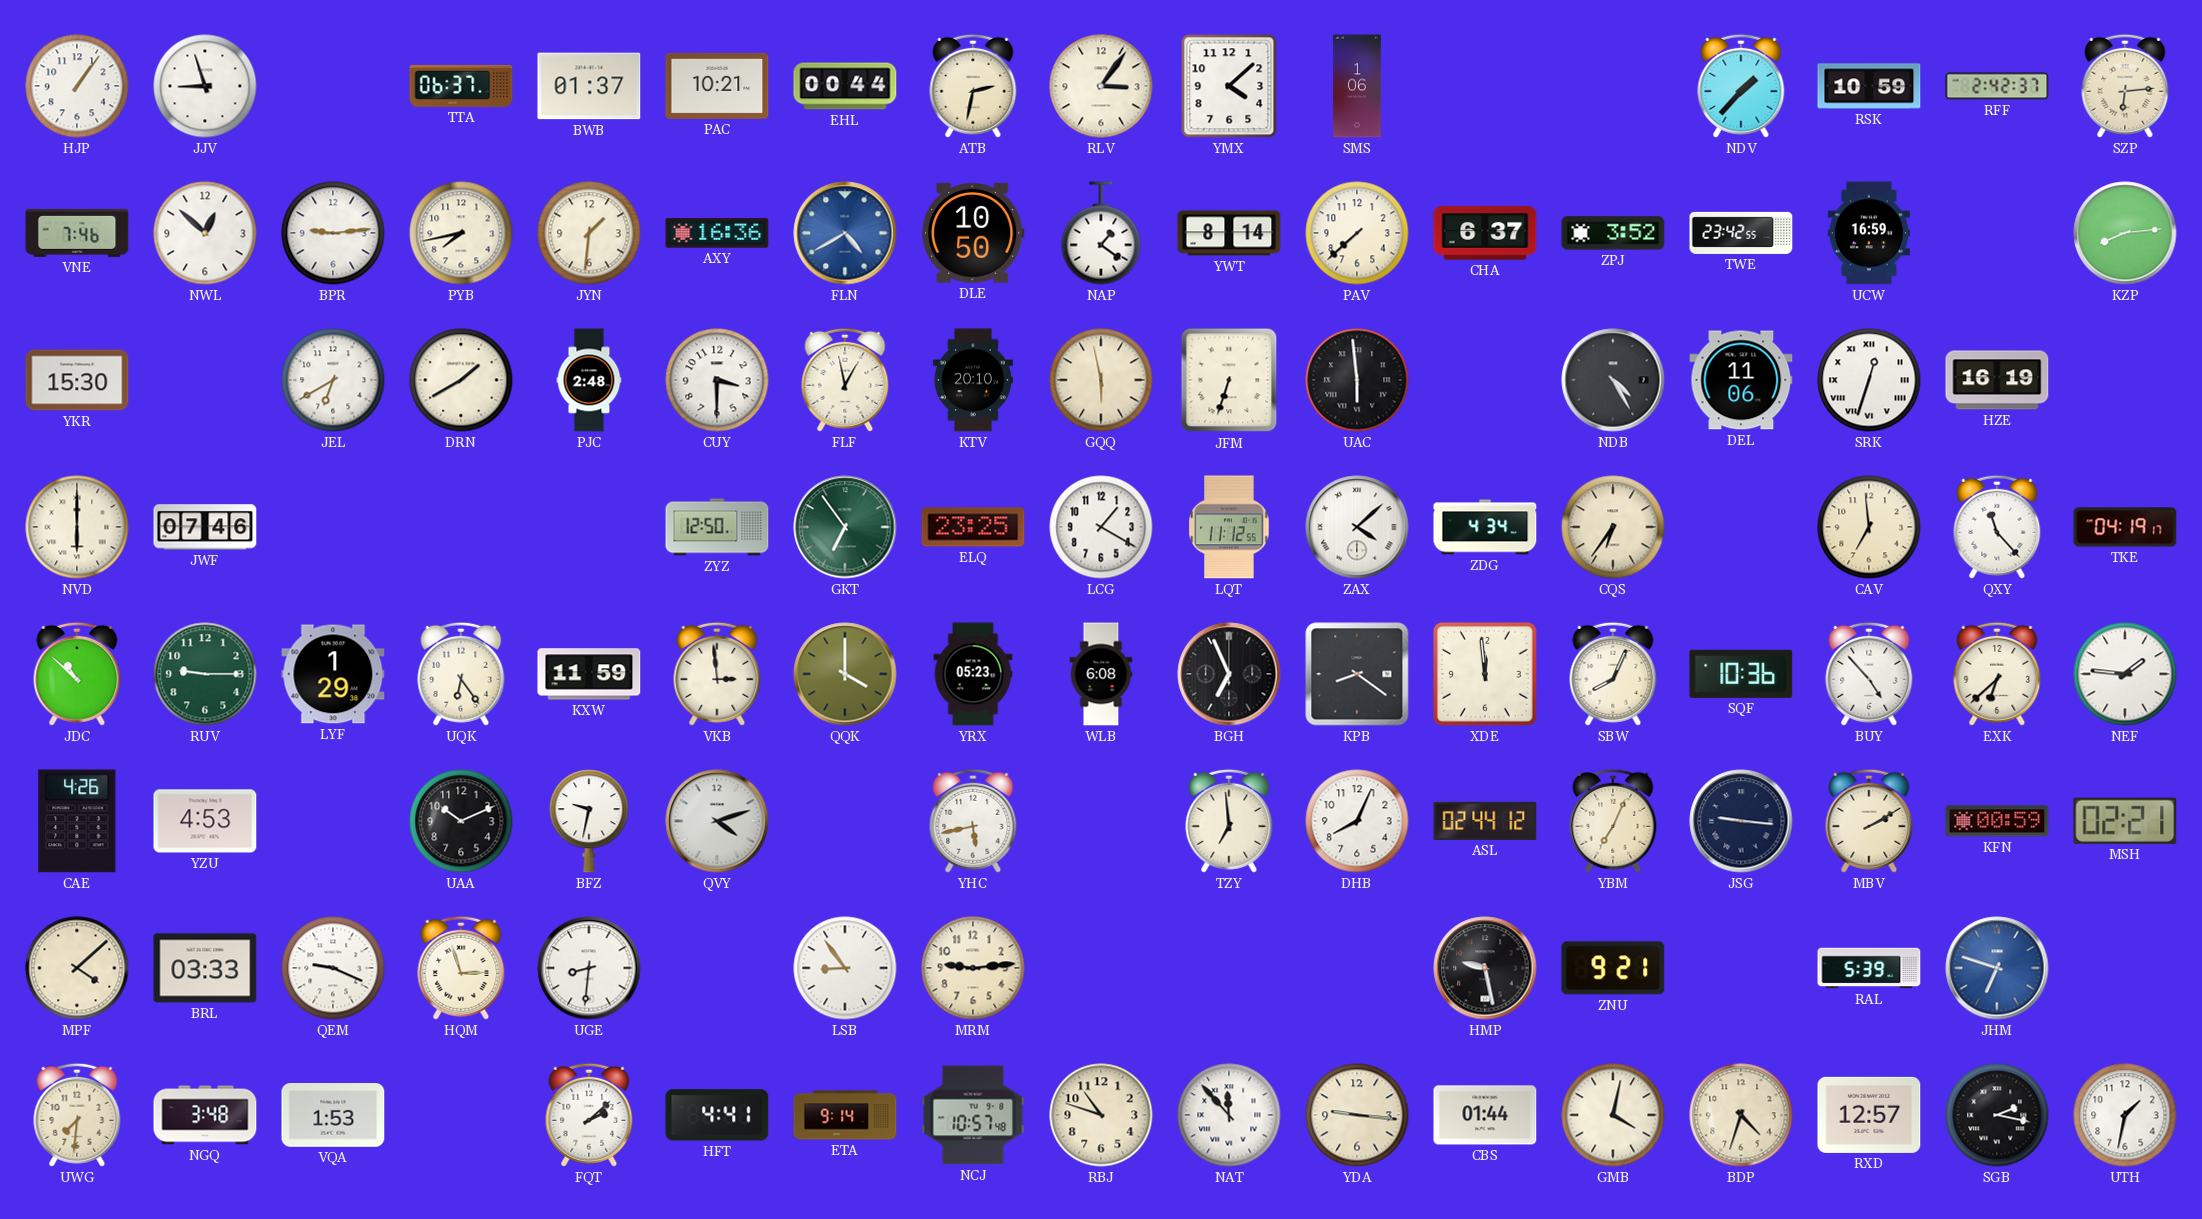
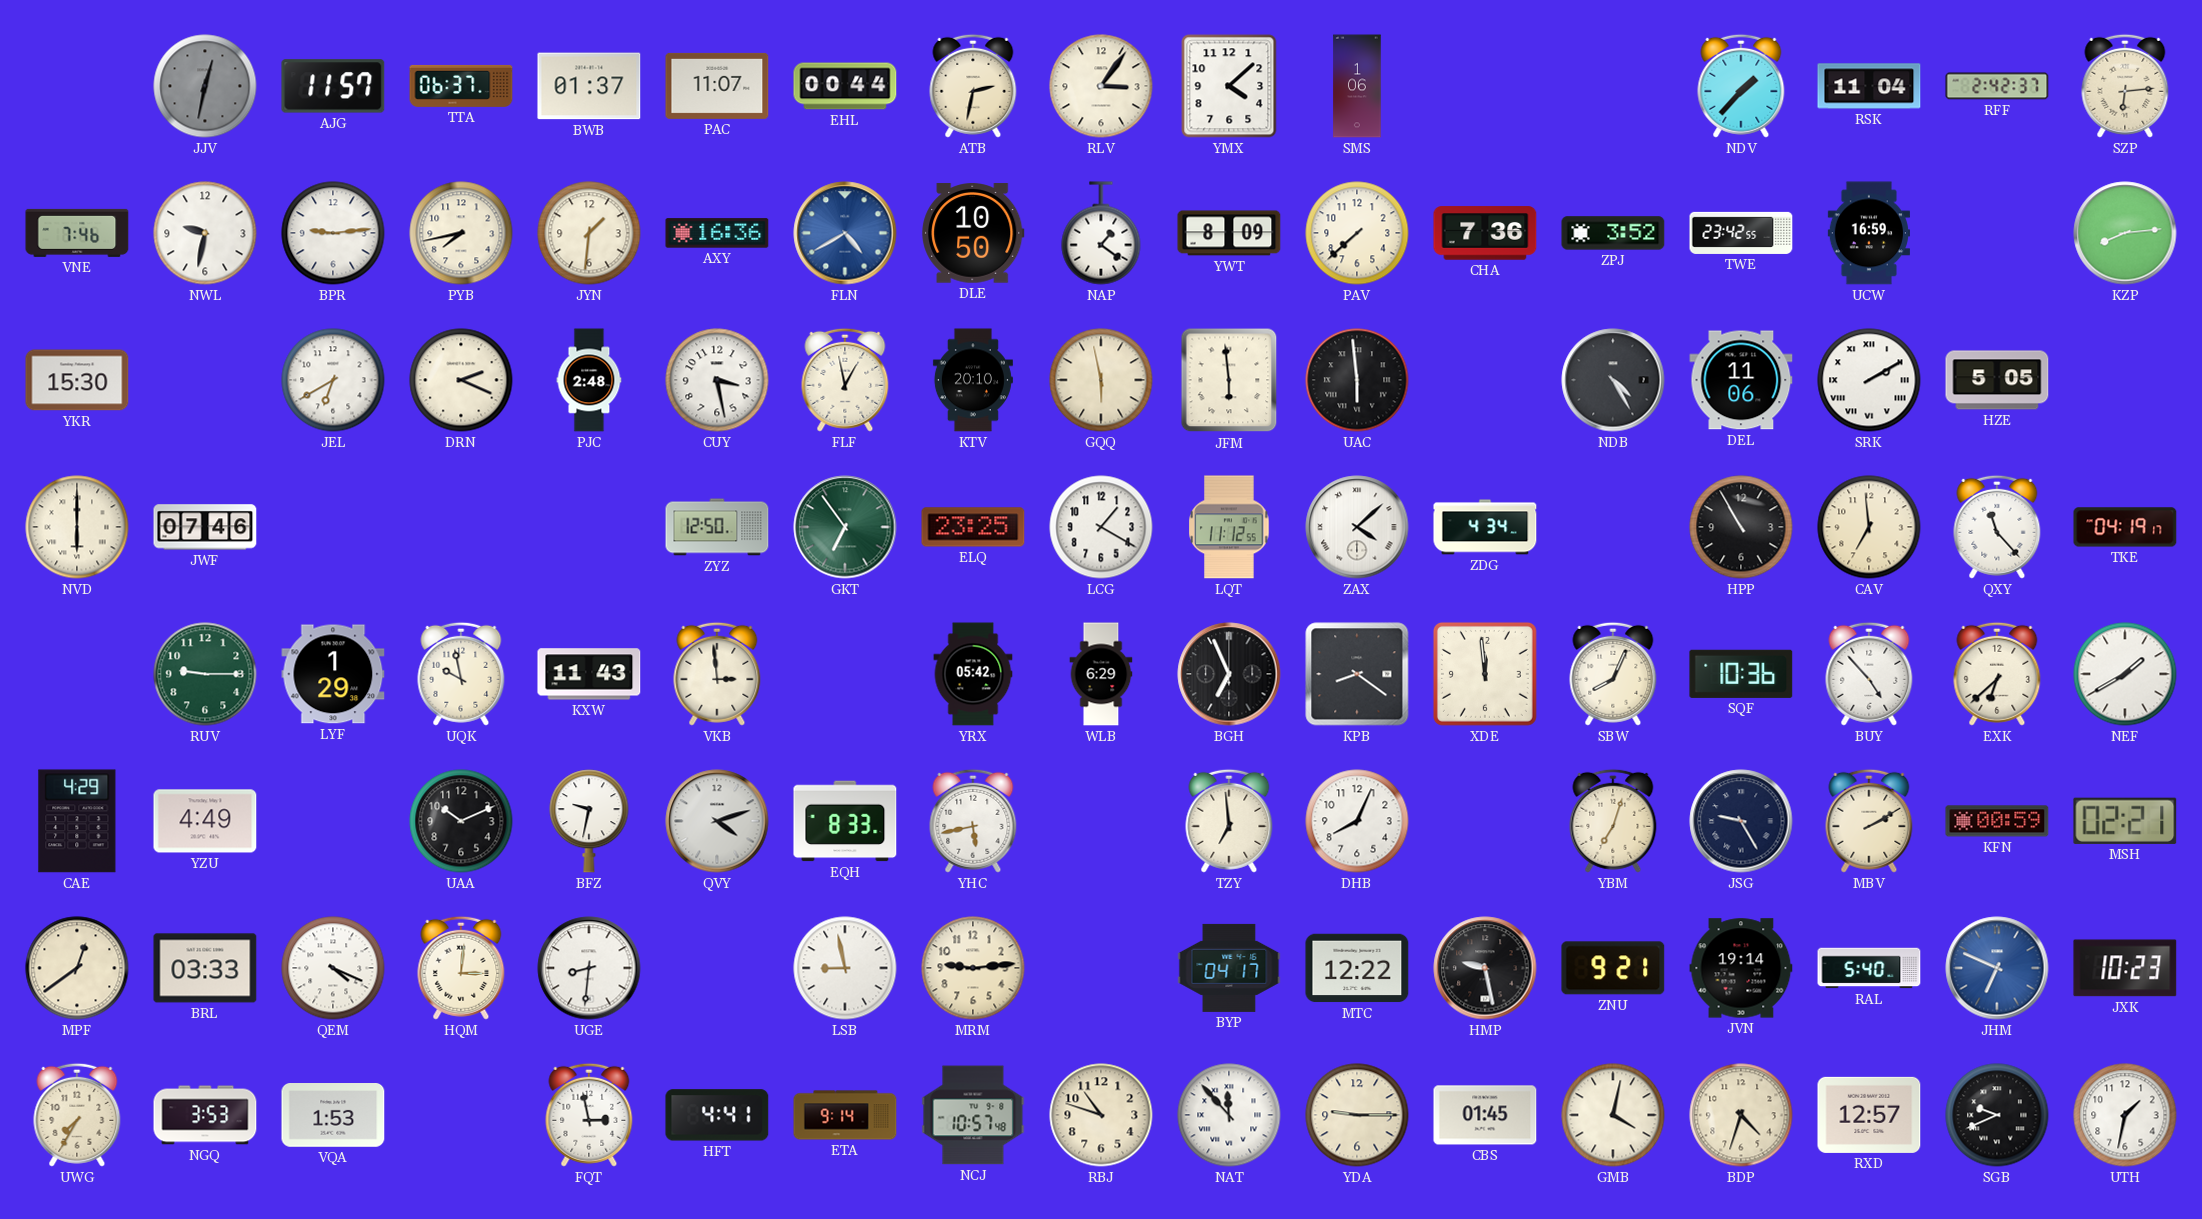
HJP: 1:06 -> none (77, 86)
JJV: 8:57 -> 12:32 (205, 86)
JJV dial: white -> grey (205, 86)
AJG: none -> 11:57 (333, 86)
PAC: 10:21 -> 11:07 (717, 86)
RSK: 10:59 -> 11:04 (1869, 86)
NWL: 12:52 -> 9:32 (205, 233)
YWT: 8:14 -> 8:09 (1229, 233)
CHA: 6:37 -> 7:36 (1485, 233)
DRN: 1:40 -> 2:19 (461, 380)
CUY: 3:30 -> 3:28 (717, 380)
JFM: 6:33 -> 5:59 (1229, 380)
SRK: 12:33 -> 2:10 (1869, 380)
HZE: 16:19 -> 5:05 (1997, 380)
CQS: 6:36 -> none (1613, 527)
HPP: none -> 10:55 (1741, 527)
JDC: 10:52 -> none (77, 674)
UQK: 6:24 -> 9:58 (461, 674)
KXW: 11:59 -> 11:43 (589, 674)
QQK: 4:00 -> none (845, 674)
YRX: 05:23 -> 05:42 (973, 674)
WLB: 6:08 -> 6:29 (1101, 674)
NEF: 1:46 -> 1:40 (2125, 674)
CAE: 4:26 -> 4:29 (77, 821)
YZU: 4:53 -> 4:49 (205, 821)
EQH: none -> 8:33 (845, 821)
ASL: 02:44 -> none (1485, 821)
YBM: 7:04 -> 7:03 (1613, 821)
JSG: 9:16 -> 9:25 (1741, 821)
MPF: 4:08 -> 12:39 (77, 968)
QEM: 9:19 -> 4:19 (333, 968)
HQM: 2:57 -> 3:01 (461, 968)
LSB: 8:54 -> 8:58 (845, 968)
BYP: none -> 04:17 (1229, 968)
MTC: none -> 12:22 (1357, 968)
JVN: none -> 19:14 (1741, 968)
RAL: 5:39 -> 5:40 (1869, 968)
JHM: 6:48 -> 6:49 (1997, 968)
JXK: none -> 10:23 (2125, 968)
UWG: 7:31 -> 7:35 (77, 1115)
NGQ: 3:48 -> 3:53 (205, 1115)
FQT: 2:08 -> 2:58 (589, 1115)
YDA: 9:16 -> 9:15 (1357, 1115)
CBS: 01:44 -> 01:45 (1485, 1115)
SGB: 2:17 -> 9:41 (1997, 1115)
